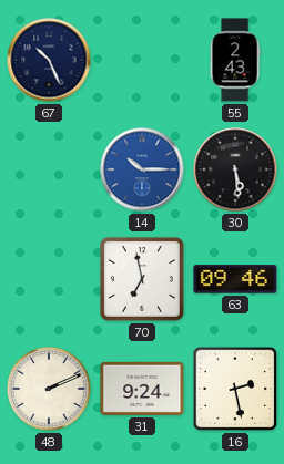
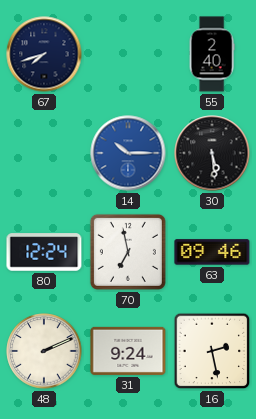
67: 10:26 -> 7:42 (44, 54)
55: 2:43 -> 2:40 (212, 54)
80: none -> 12:24 (44, 252)
